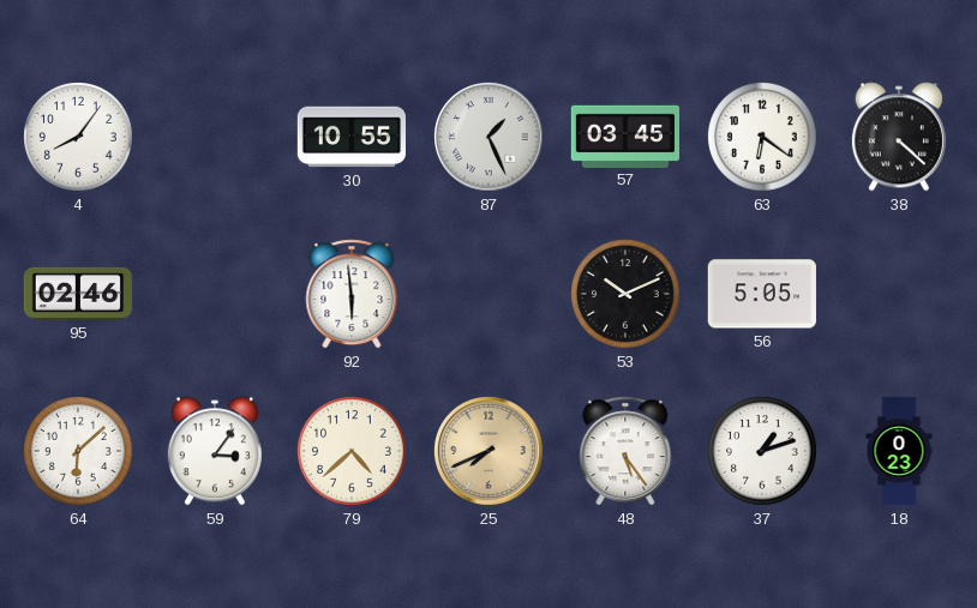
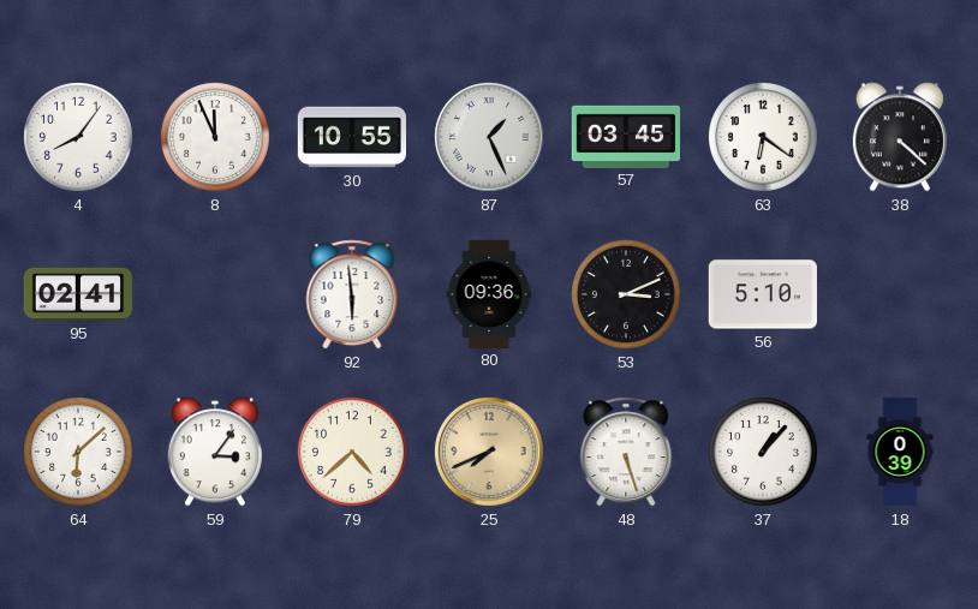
8: none -> 11:56 (216, 138)
95: 02:46 -> 02:41 (77, 294)
80: none -> 09:36 (489, 293)
53: 10:11 -> 3:11 (627, 295)
56: 5:05 -> 5:10 (763, 294)
48: 5:24 -> 5:27 (626, 452)
37: 1:12 -> 1:07 (764, 453)
18: 0:23 -> 0:39 (900, 452)
